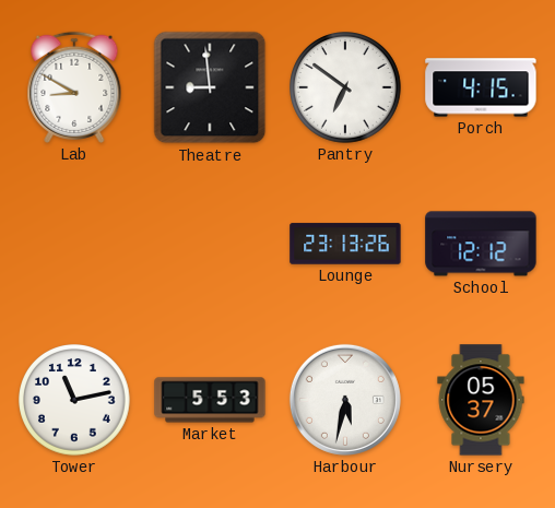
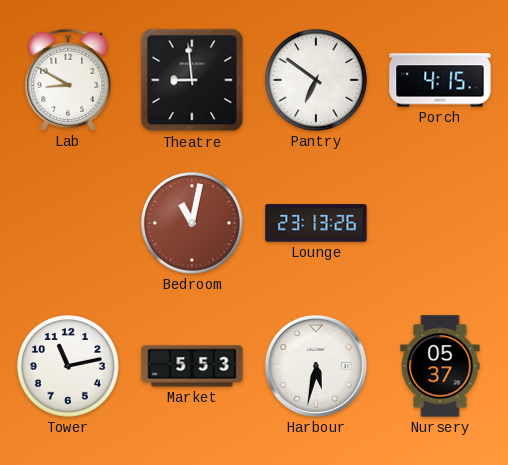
Bedroom: none -> 11:02 (193, 224)
School: 12:12 -> none (481, 244)
